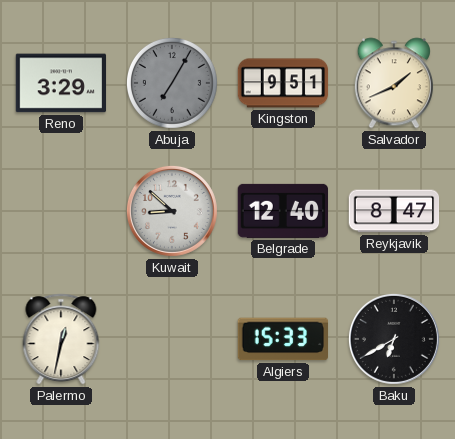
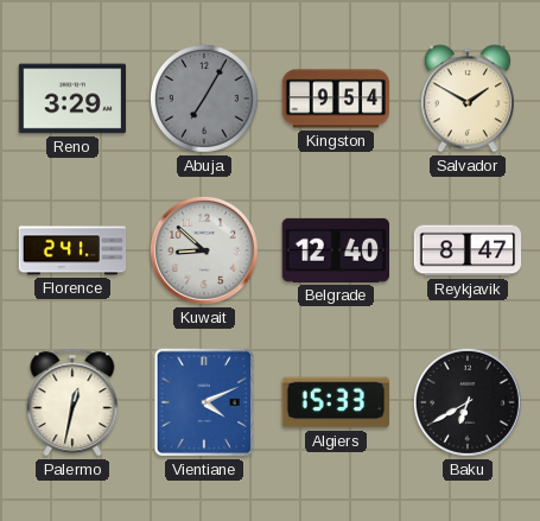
Kingston: 9:51 -> 9:54 (336, 99)
Salvador: 1:41 -> 1:50 (468, 99)
Florence: none -> 2:41 (72, 250)
Vientiane: none -> 4:11 (204, 402)
